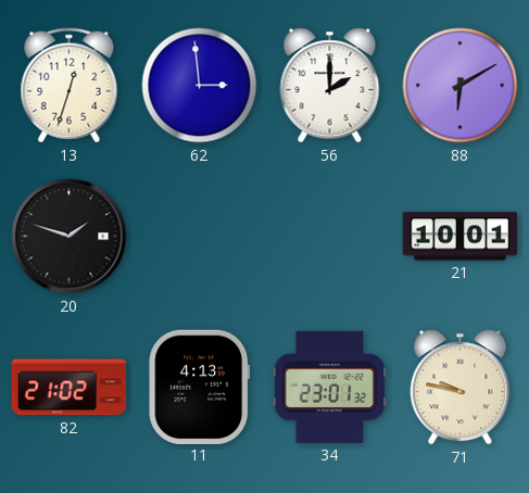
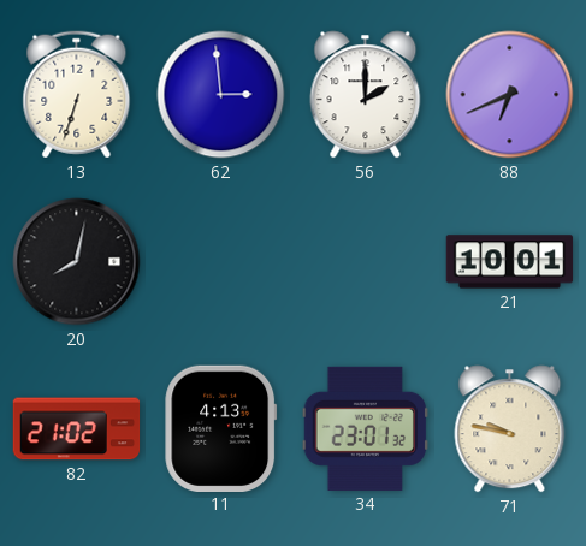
13: 12:33 -> 6:33 (77, 95)
88: 6:10 -> 6:41 (510, 95)
20: 1:48 -> 8:02 (77, 262)
